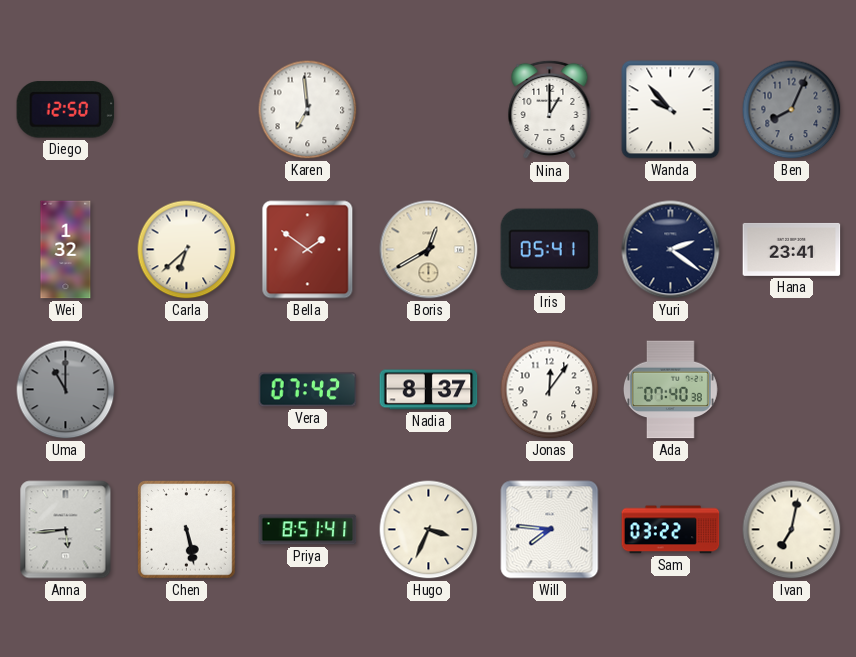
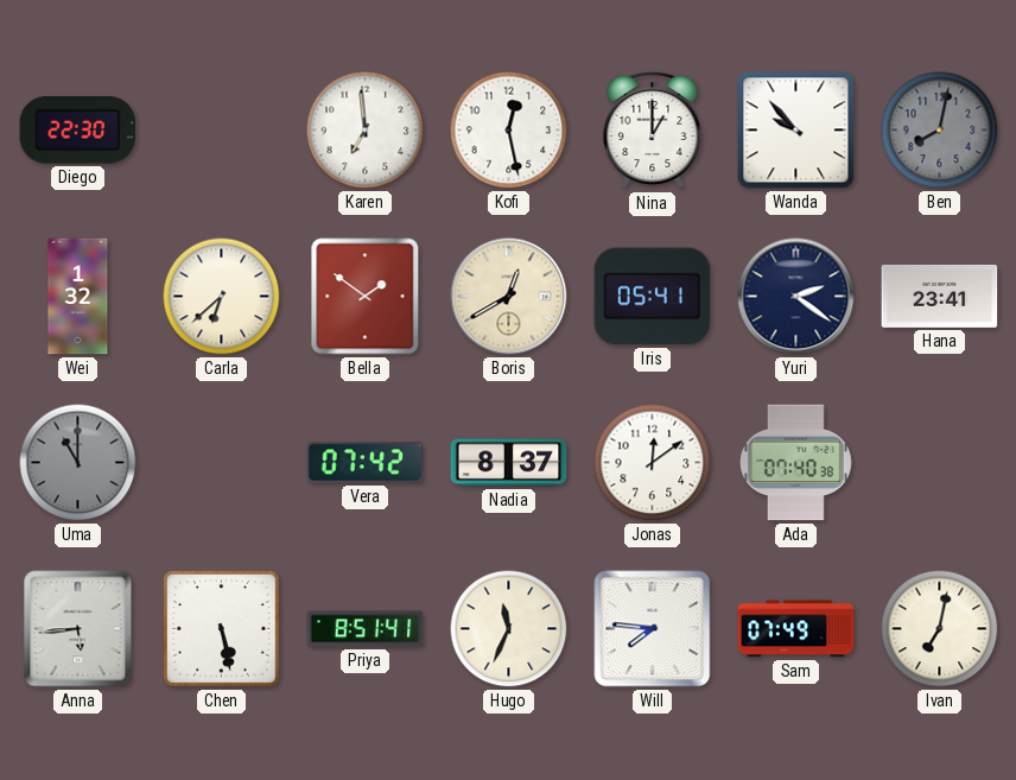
Diego: 12:50 -> 22:30 (78, 131)
Kofi: none -> 12:28 (509, 131)
Ben: 8:04 -> 8:02 (940, 131)
Jonas: 12:06 -> 12:09 (653, 463)
Hugo: 3:34 -> 11:34 (509, 629)
Sam: 03:22 -> 07:49 (796, 629)
